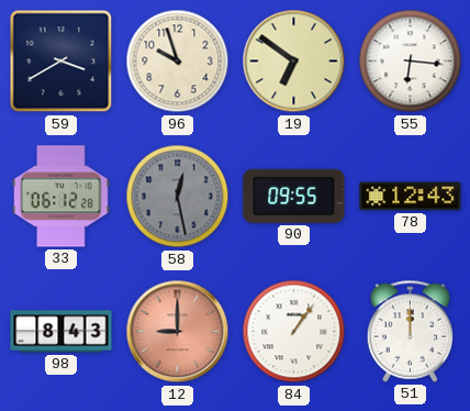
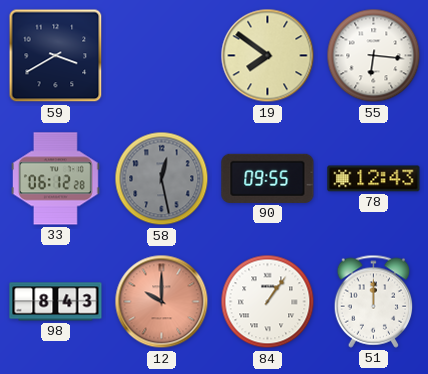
96: 9:57 -> none (178, 62)
19: 6:51 -> 7:51 (268, 56)
12: 9:00 -> 10:00 (162, 302)
